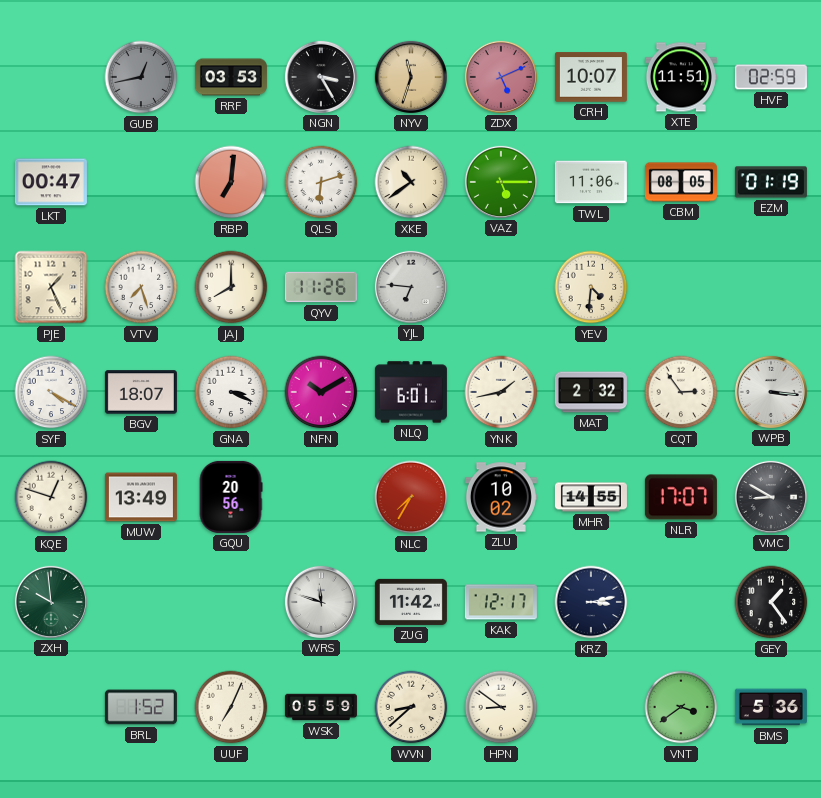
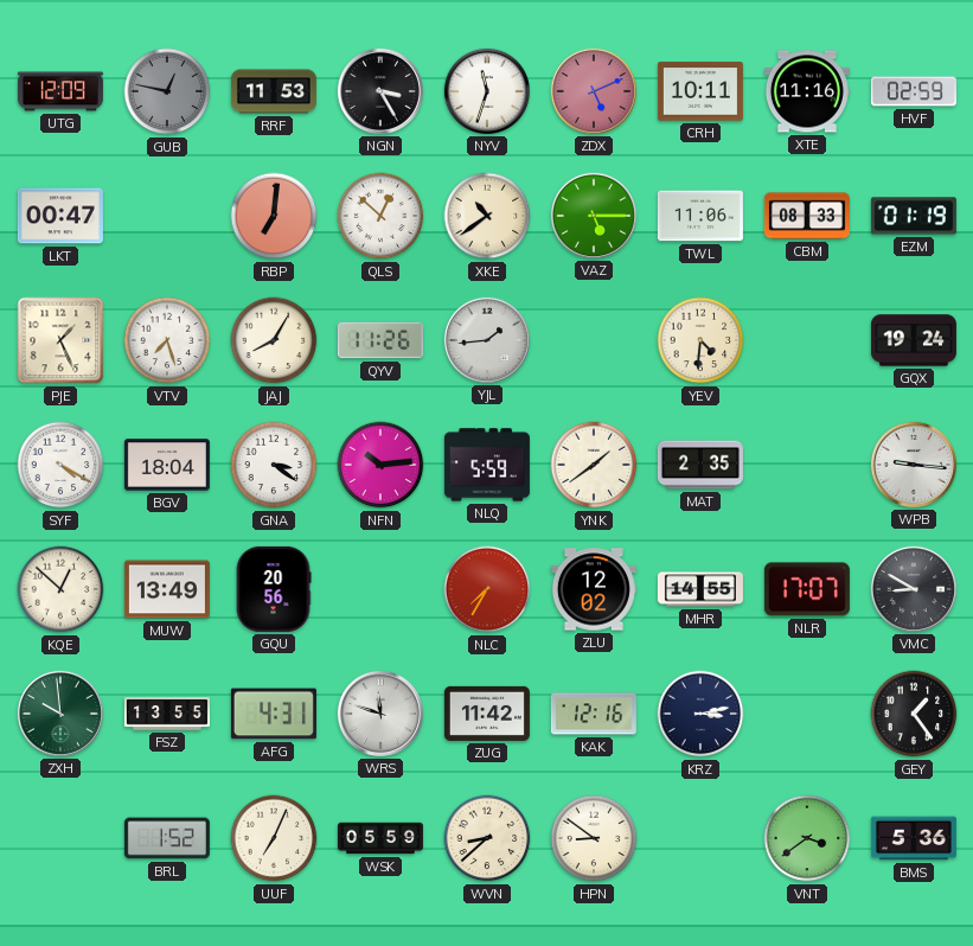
UTG: none -> 12:09 (60, 91)
GUB: 12:43 -> 12:47 (167, 91)
RRF: 03:53 -> 11:53 (274, 91)
NYV dial: champagne -> white (487, 91)
CRH: 10:07 -> 10:11 (700, 91)
XTE: 11:51 -> 11:16 (807, 91)
QLS: 6:12 -> 12:52 (380, 216)
CBM: 08:05 -> 08:33 (807, 216)
JAJ: 8:00 -> 8:05 (274, 340)
YJL: 6:46 -> 1:44 (487, 340)
GQX: none -> 19:24 (914, 340)
BGV: 18:07 -> 18:04 (167, 465)
GNA: 3:19 -> 3:21 (274, 465)
NFN: 10:10 -> 10:14 (380, 465)
NLQ: 6:01 -> 5:59 (487, 465)
YNK: 1:43 -> 1:39 (594, 465)
MAT: 2:32 -> 2:35 (700, 465)
CQT: 2:54 -> none (681, 392)
WPB: 3:16 -> 9:16 (914, 465)
KQE: 12:48 -> 12:52 (60, 589)
ZLU: 10:02 -> 12:02 (594, 589)
FSZ: none -> 13:55 (167, 714)
AFG: none -> 4:31 (274, 714)
KAK: 12:17 -> 12:16 (594, 714)
